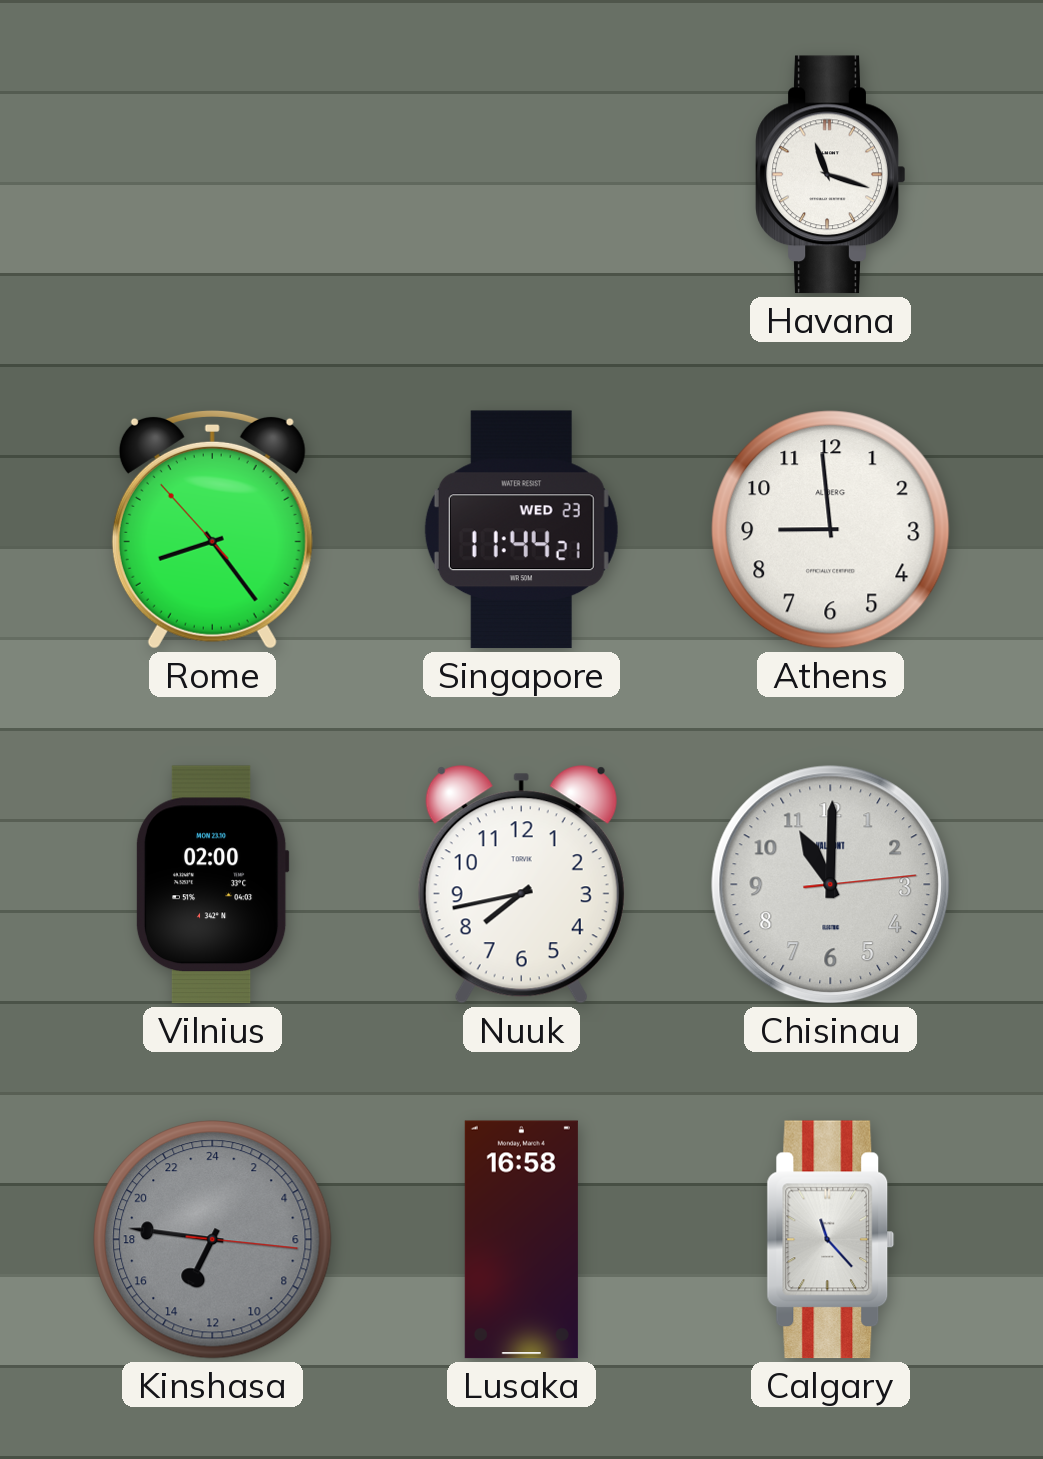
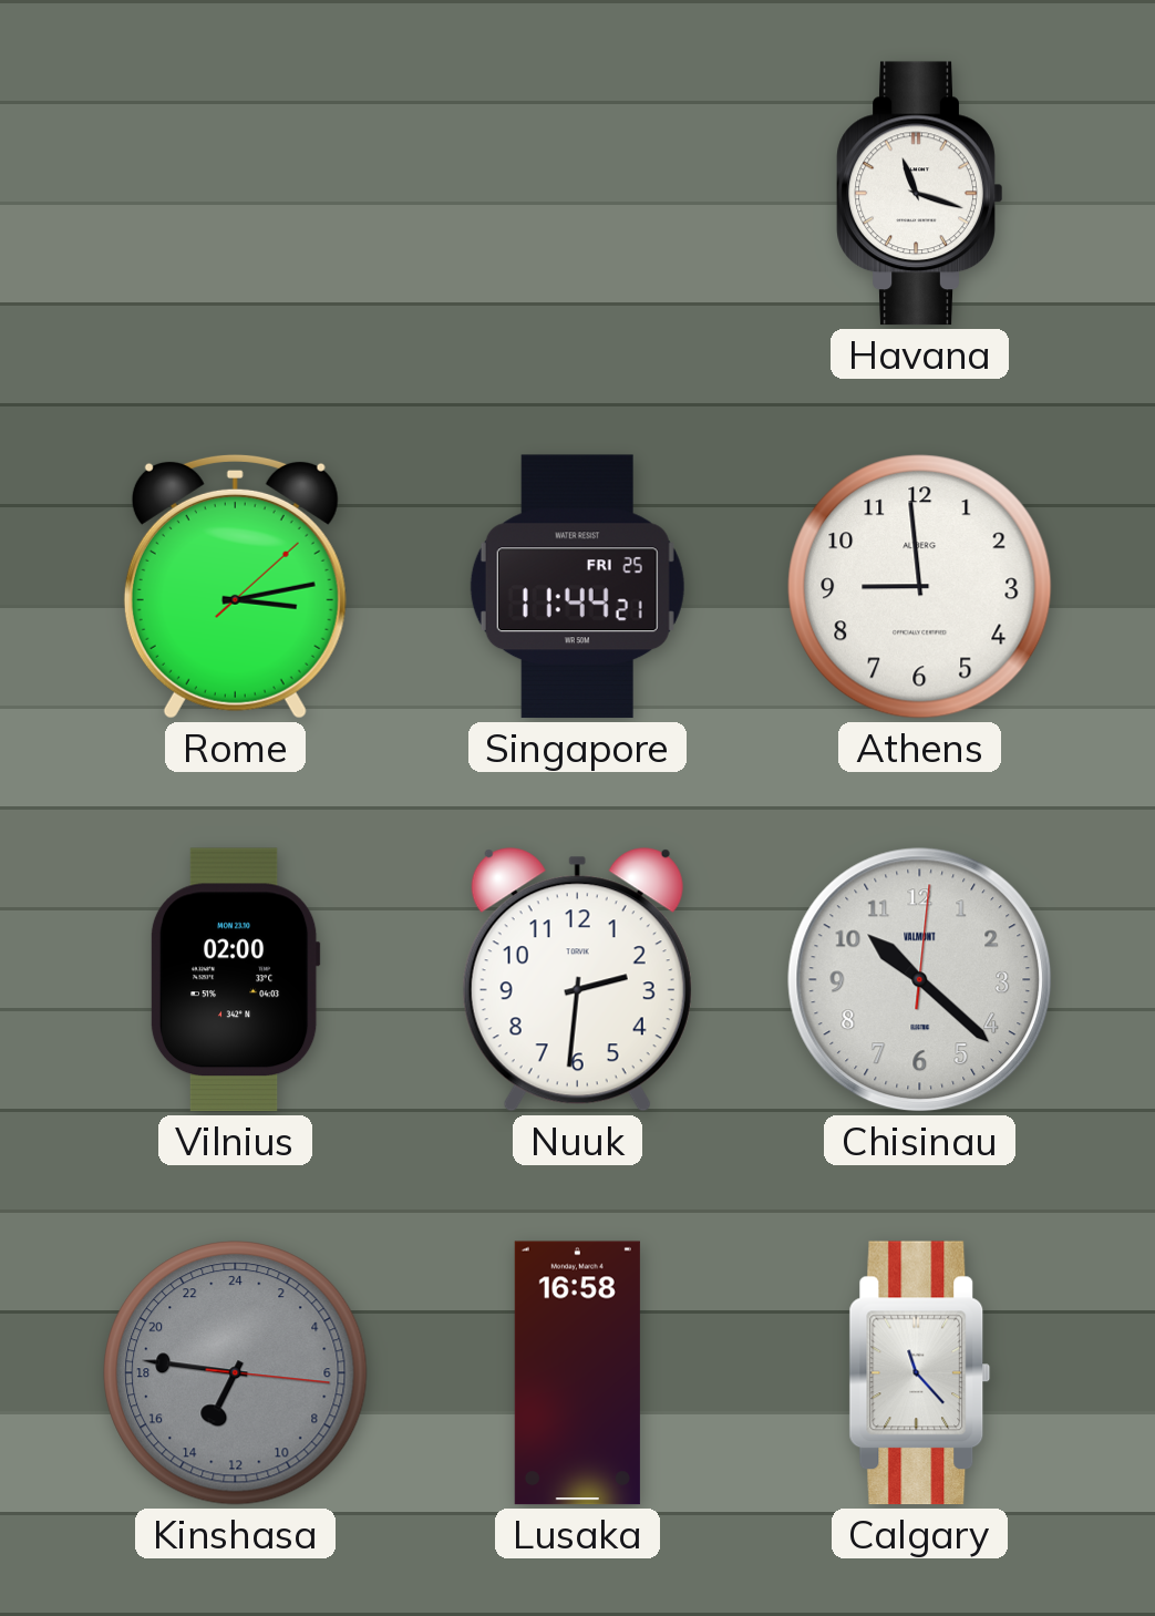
Rome: 8:23 -> 3:13 (235, 586)
Singapore date: WED 23 -> FRI 25 (577, 587)
Nuuk: 7:43 -> 2:31 (577, 980)
Chisinau: 11:00 -> 10:22 (920, 980)
